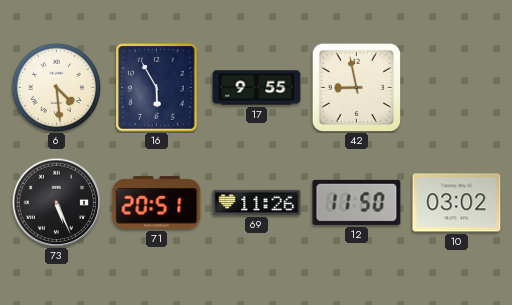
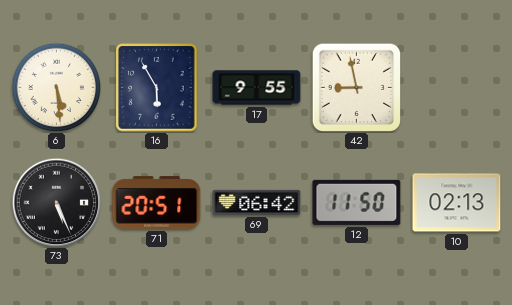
6: 4:29 -> 5:29 (56, 87)
69: 11:26 -> 06:42 (257, 202)
10: 03:02 -> 02:13 (457, 203)
